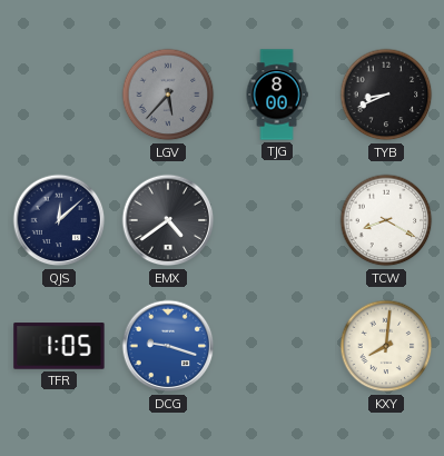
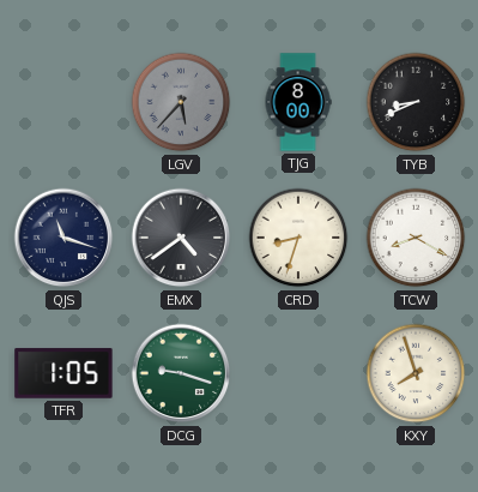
QJS: 12:08 -> 11:18 (63, 238)
CRD: none -> 8:33 (298, 238)
DCG dial: blue -> green (181, 373)
KXY: 8:01 -> 7:57 (416, 373)
